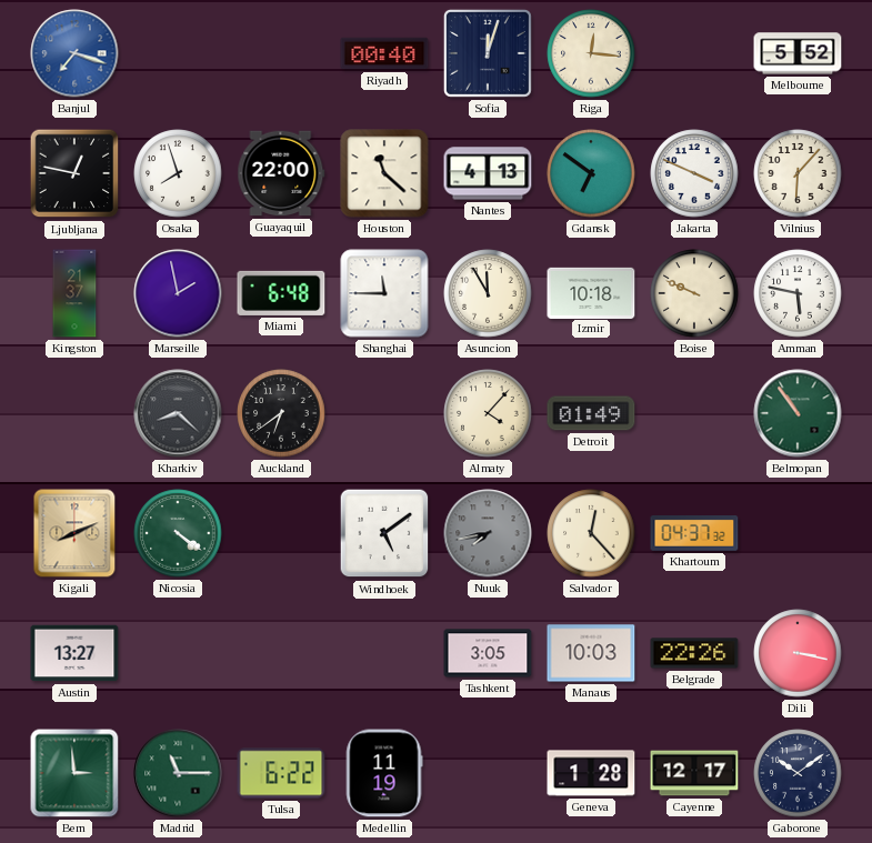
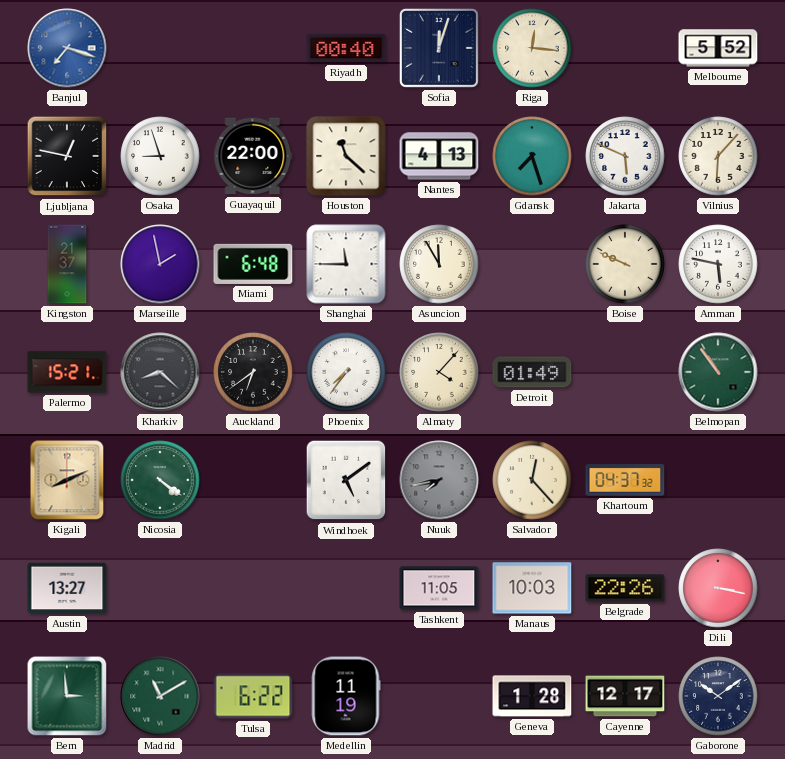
Osaka: 7:57 -> 8:57 (160, 156)
Gdansk: 6:51 -> 7:27 (532, 156)
Jakarta: 3:49 -> 5:49 (625, 156)
Izmir: 10:18 -> none (591, 292)
Palermo: none -> 15:21 (67, 372)
Phoenix: none -> 7:36 (346, 372)
Tashkent: 3:05 -> 11:05 (439, 588)
Madrid: 11:15 -> 11:10 (160, 696)
